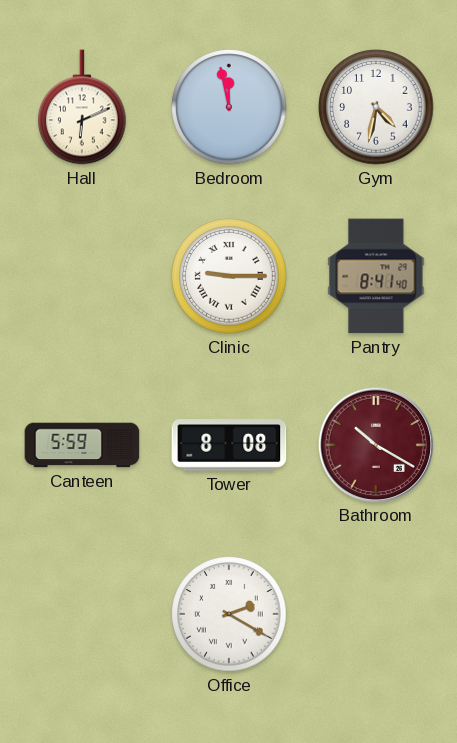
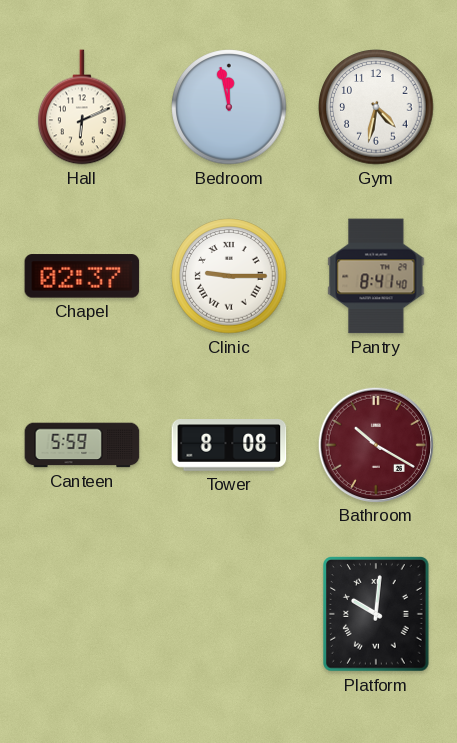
Chapel: none -> 02:37 (82, 276)
Office: 2:20 -> none (229, 614)
Platform: none -> 10:01 (377, 615)
